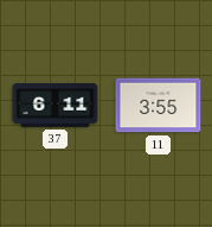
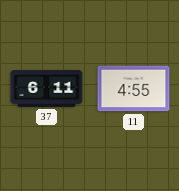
11: 3:55 -> 4:55 (134, 89)
